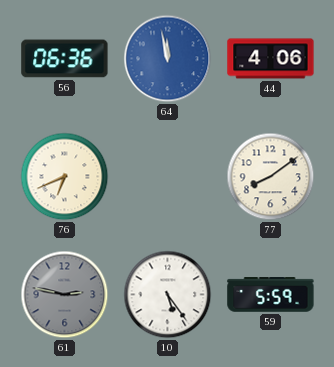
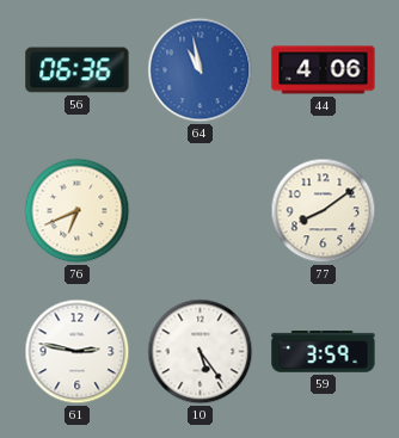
64: 11:58 -> 10:58 (201, 70)
61 dial: grey -> white (78, 352)
59: 5:59 -> 3:59 (324, 352)
